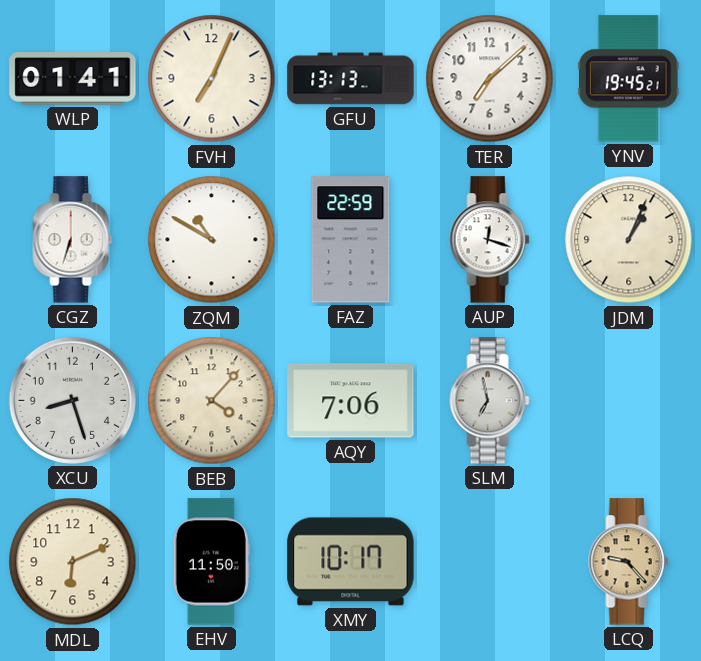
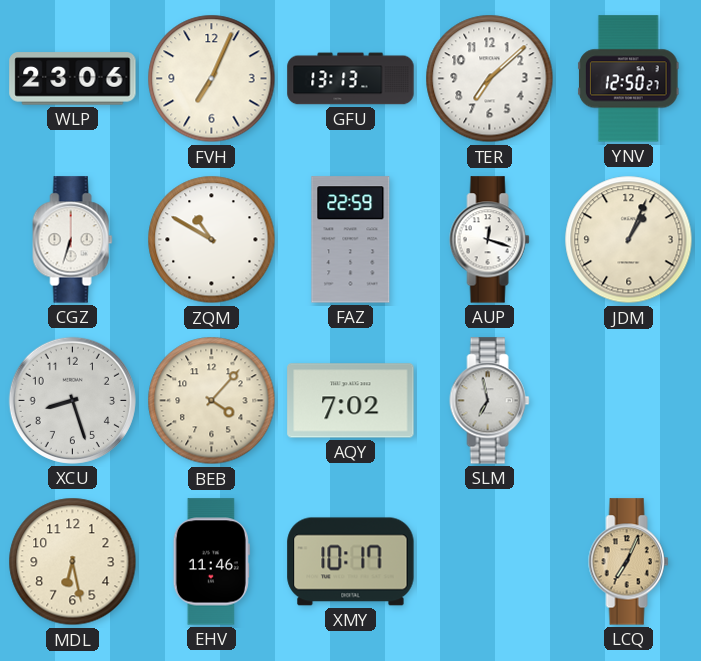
WLP: 01:41 -> 23:06 (73, 79)
YNV: 19:45 -> 12:50 (628, 79)
AQY: 7:06 -> 7:02 (351, 401)
MDL: 6:11 -> 6:28 (73, 562)
EHV: 11:50 -> 11:46 (211, 562)
LCQ: 9:23 -> 7:04 (629, 562)
